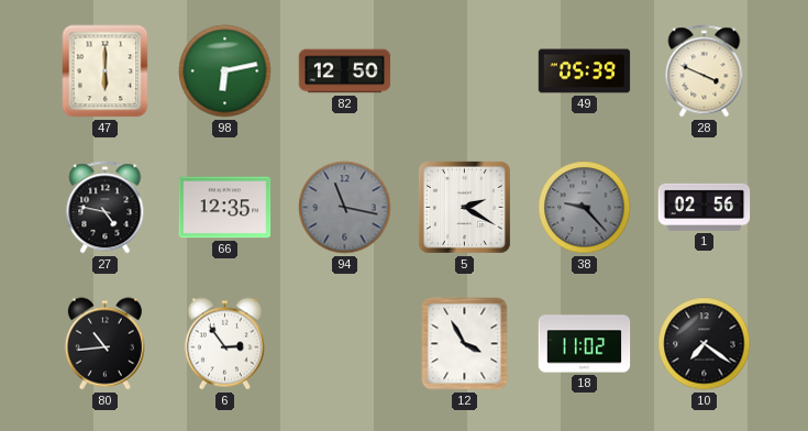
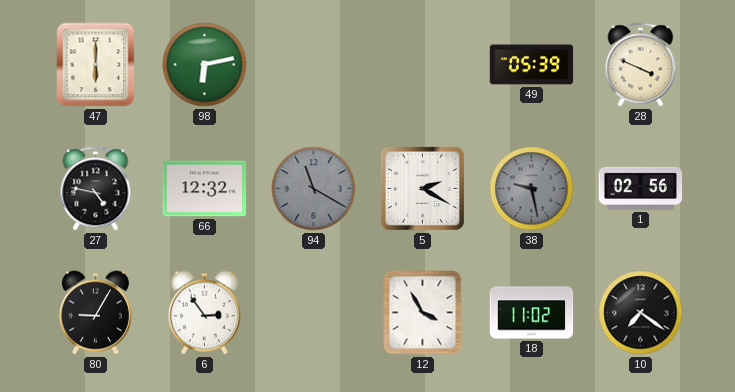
82: 12:50 -> none (345, 71)
66: 12:35 -> 12:32 (205, 189)
94: 11:17 -> 11:20 (314, 189)
38: 9:23 -> 9:28 (532, 189)
80: 10:44 -> 9:05 (95, 313)
